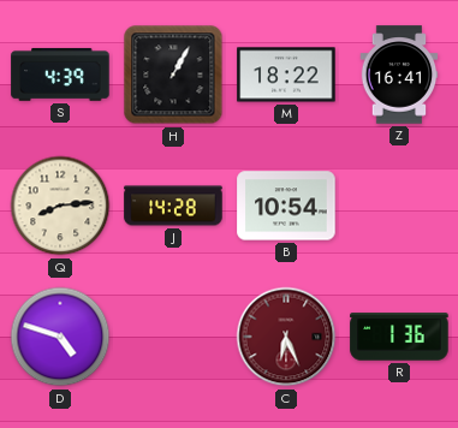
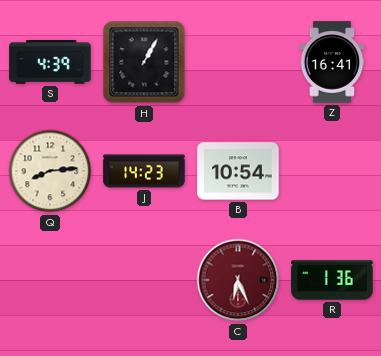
M: 18:22 -> none (286, 75)
J: 14:28 -> 14:23 (144, 171)
D: 4:48 -> none (60, 337)
